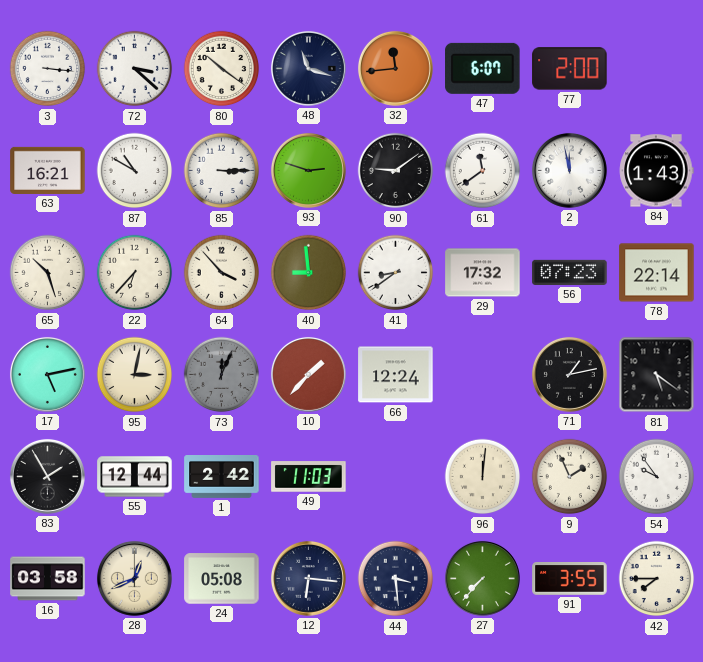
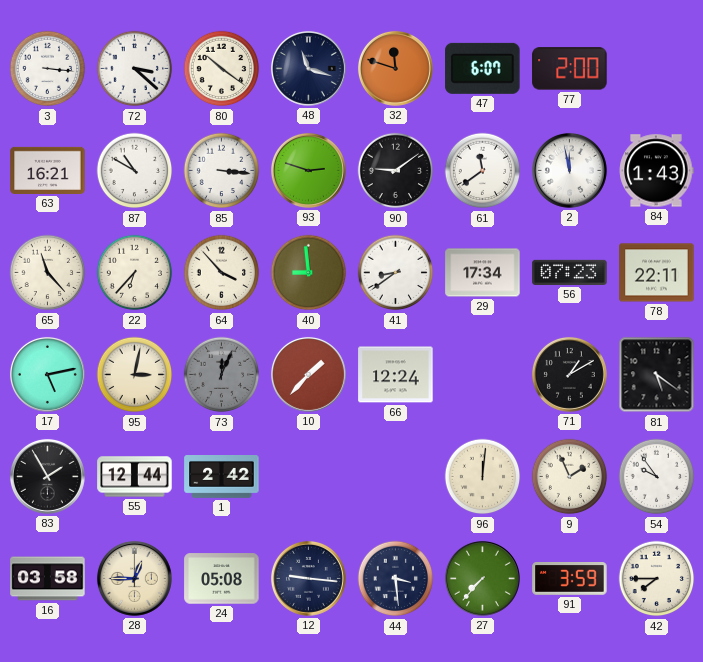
32: 11:44 -> 11:48 (395, 68)
85: 3:15 -> 3:16 (222, 171)
65: 10:27 -> 11:23 (48, 273)
29: 17:32 -> 17:34 (483, 273)
78: 22:14 -> 22:11 (657, 273)
71: 1:13 -> 1:10 (569, 374)
49: 11:03 -> none (309, 477)
28: 12:41 -> 12:45 (134, 578)
12: 6:16 -> 9:16 (308, 578)
91: 3:55 -> 3:59 (570, 579)
